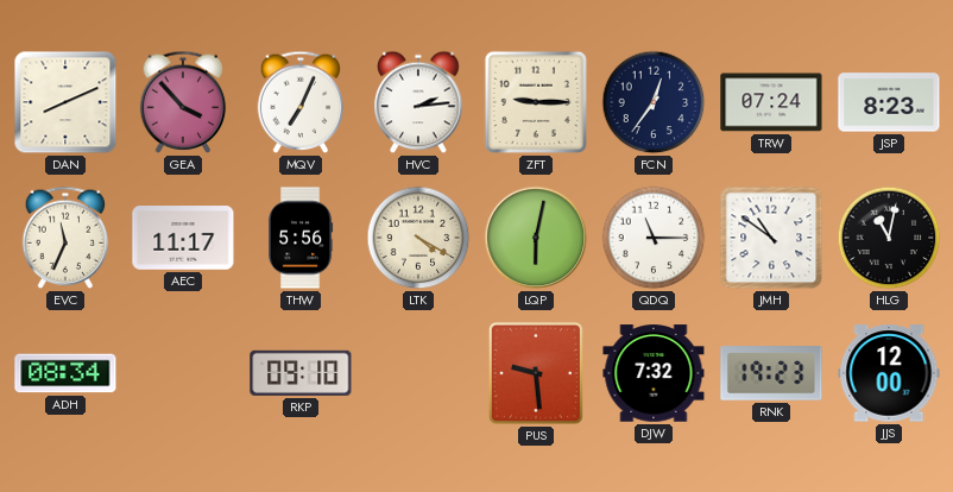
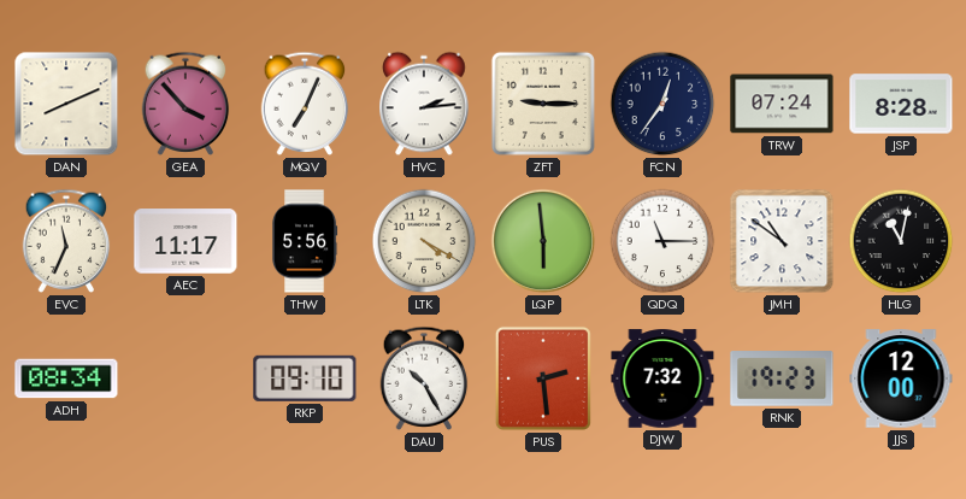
JSP: 8:23 -> 8:28 (901, 104)
LQP: 6:02 -> 5:59 (543, 241)
DAU: none -> 10:25 (424, 378)
PUS: 9:29 -> 2:29 (543, 378)
